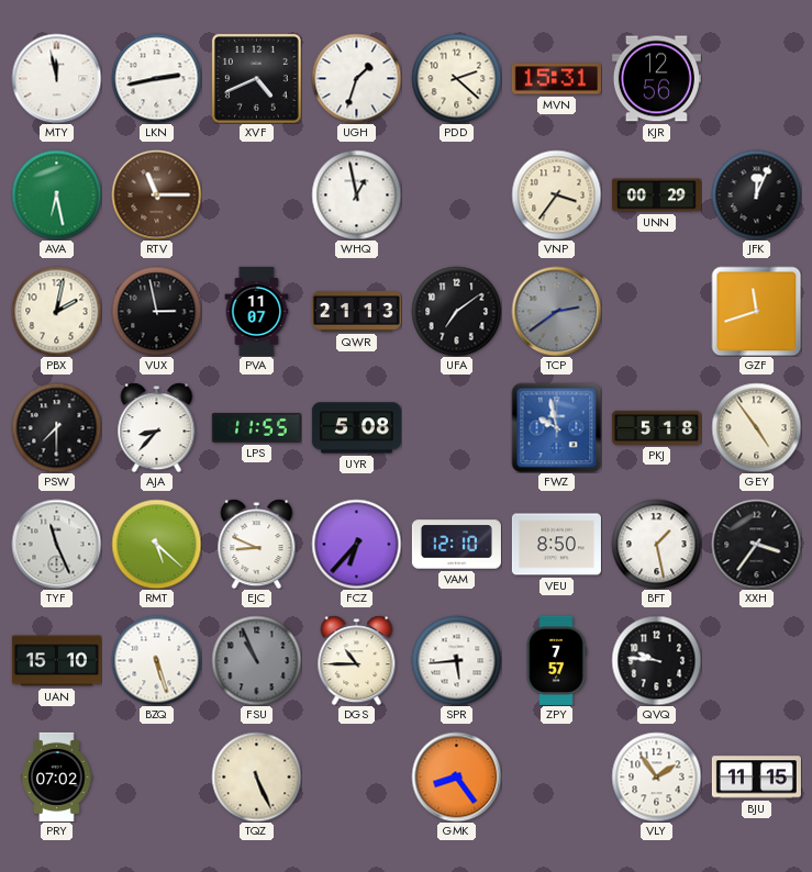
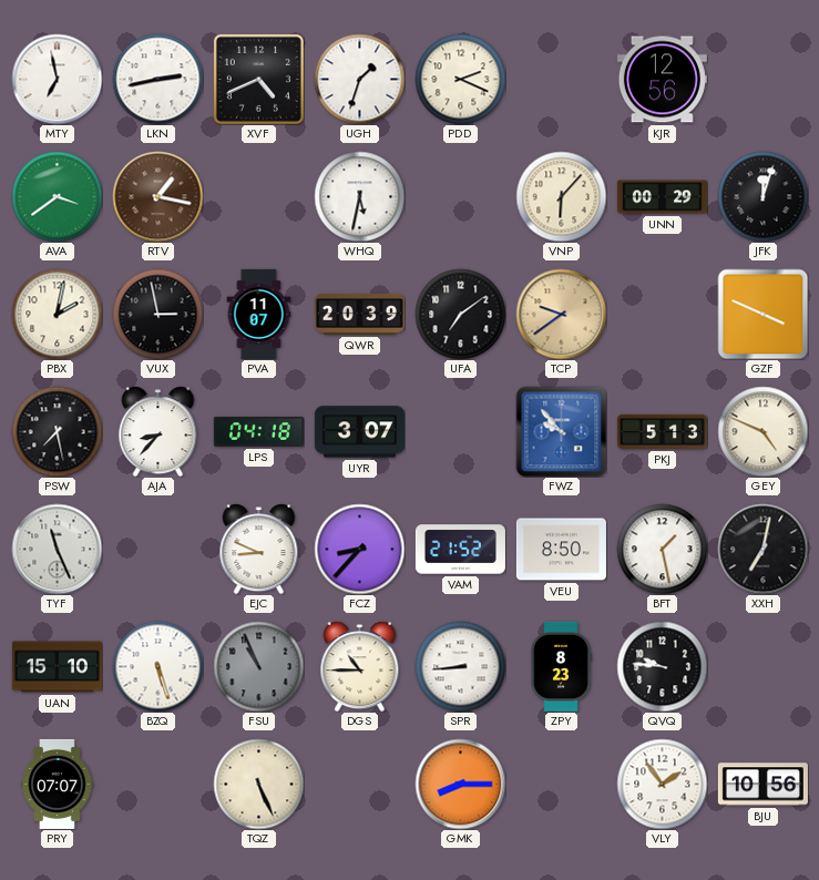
MTY: 11:58 -> 6:58 (57, 79)
PDD: 2:22 -> 2:19 (460, 79)
MVN: 15:31 -> none (556, 79)
AVA: 6:28 -> 3:39 (57, 196)
RTV: 11:15 -> 1:17 (157, 196)
WHQ: 12:58 -> 5:32 (359, 196)
VNP: 3:36 -> 6:07 (561, 196)
JFK: 12:04 -> 12:03 (762, 196)
QWR: 21:13 -> 20:39 (359, 314)
TCP: 2:39 -> 9:39 (561, 314)
TCP dial: grey -> champagne (561, 314)
GZF: 11:42 -> 3:49 (762, 314)
PSW: 7:30 -> 7:28 (57, 431)
LPS: 11:55 -> 04:18 (258, 431)
UYR: 5:08 -> 3:07 (359, 432)
FWZ: 9:58 -> 9:53 (561, 431)
PKJ: 5:18 -> 5:13 (662, 431)
GEY: 4:54 -> 4:49 (762, 431)
RMT: 5:22 -> none (156, 544)
FCZ: 6:37 -> 8:37 (359, 549)
VAM: 12:10 -> 21:52 (460, 550)
XXH: 3:36 -> 7:02 (762, 549)
SPR: 5:44 -> 8:44 (460, 666)
ZPY: 7:57 -> 8:23 (561, 666)
PRY: 07:02 -> 07:07 (58, 784)
GMK: 8:24 -> 8:15 (460, 784)
BJU: 11:15 -> 10:56 (762, 785)
